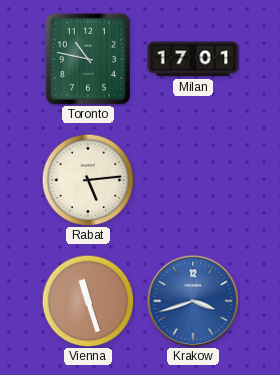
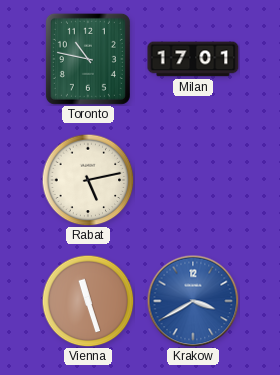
Rabat: 5:14 -> 5:13 (88, 180)
Krakow: 3:42 -> 3:40 (193, 301)
